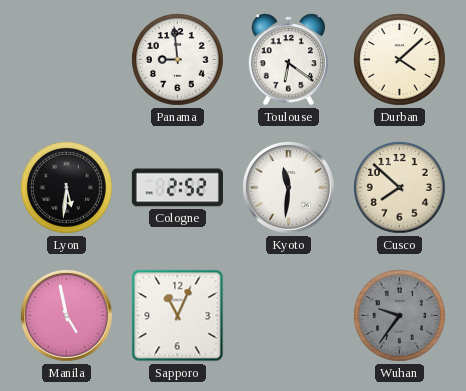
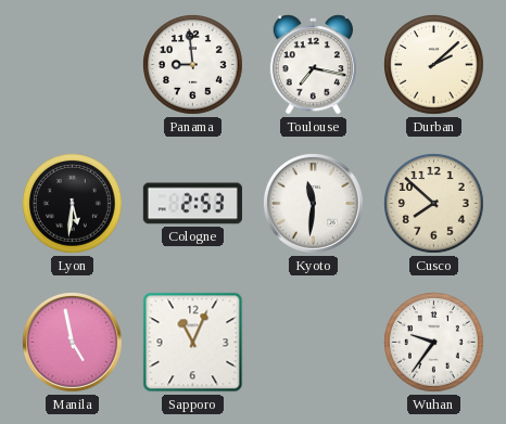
Toulouse: 6:21 -> 7:17 (313, 65)
Durban: 4:08 -> 2:08 (434, 65)
Cologne: 2:52 -> 2:53 (192, 204)
Wuhan dial: grey -> white (434, 343)
